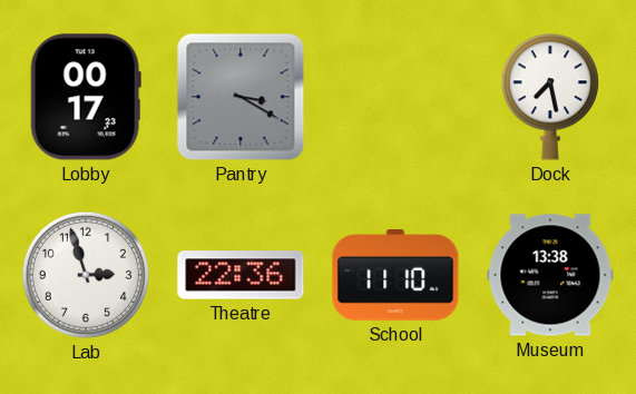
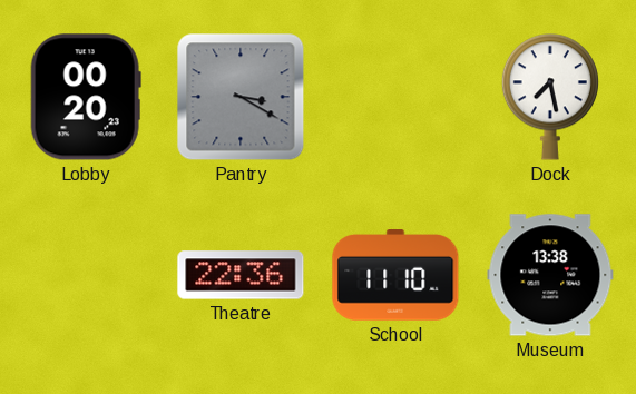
Lobby: 00:17 -> 00:20 (86, 97)
Lab: 2:57 -> none (86, 275)
